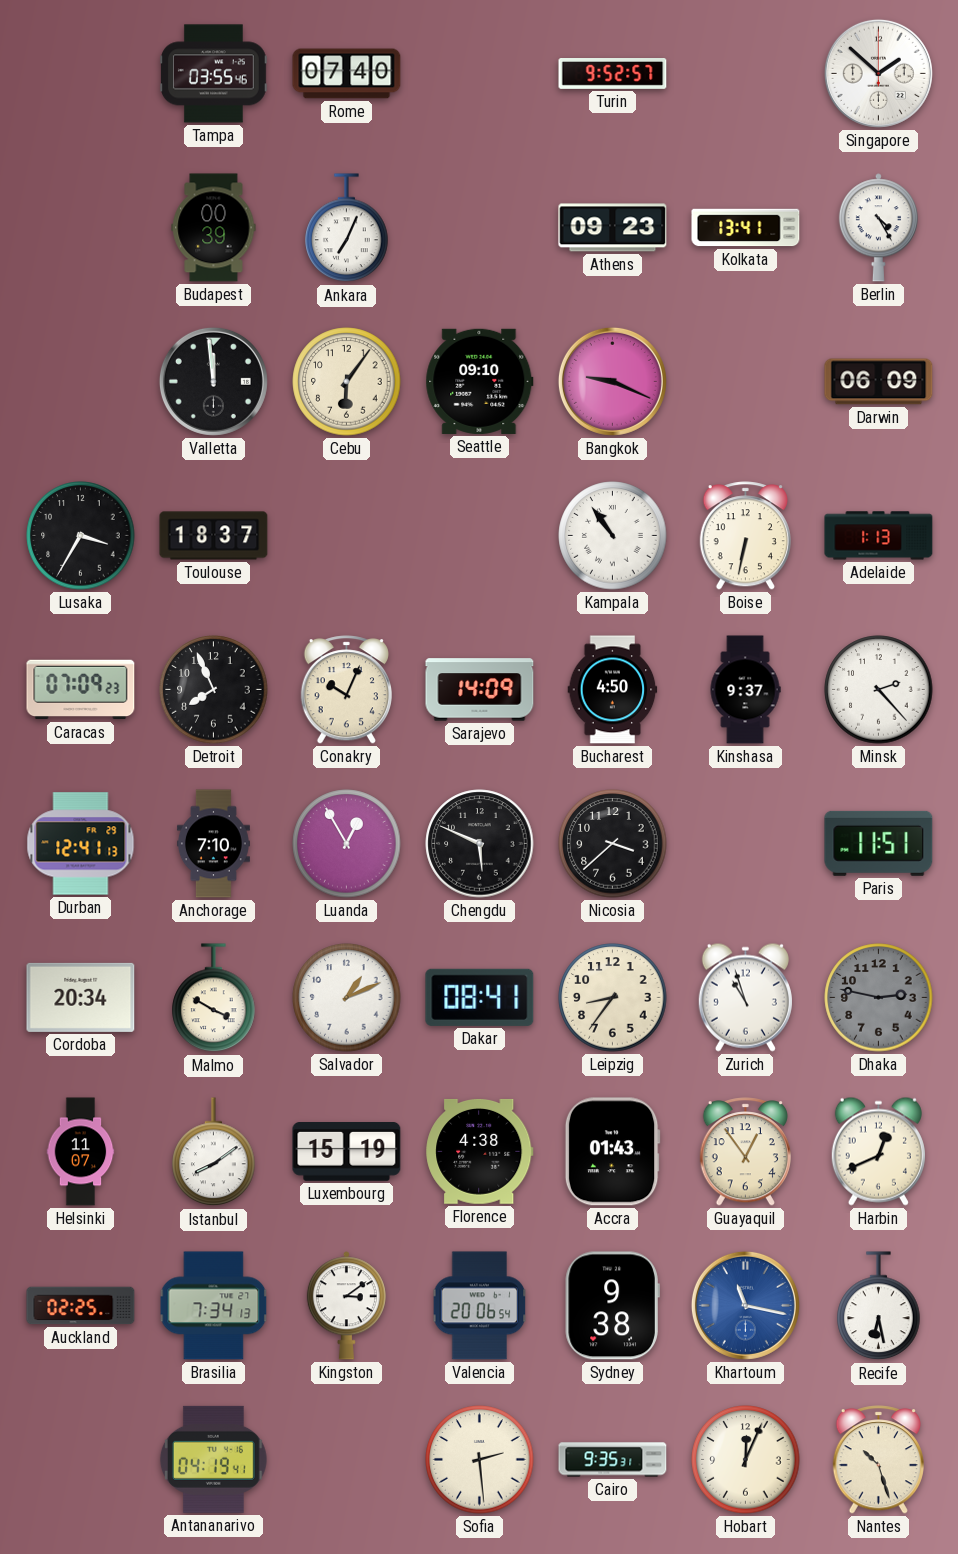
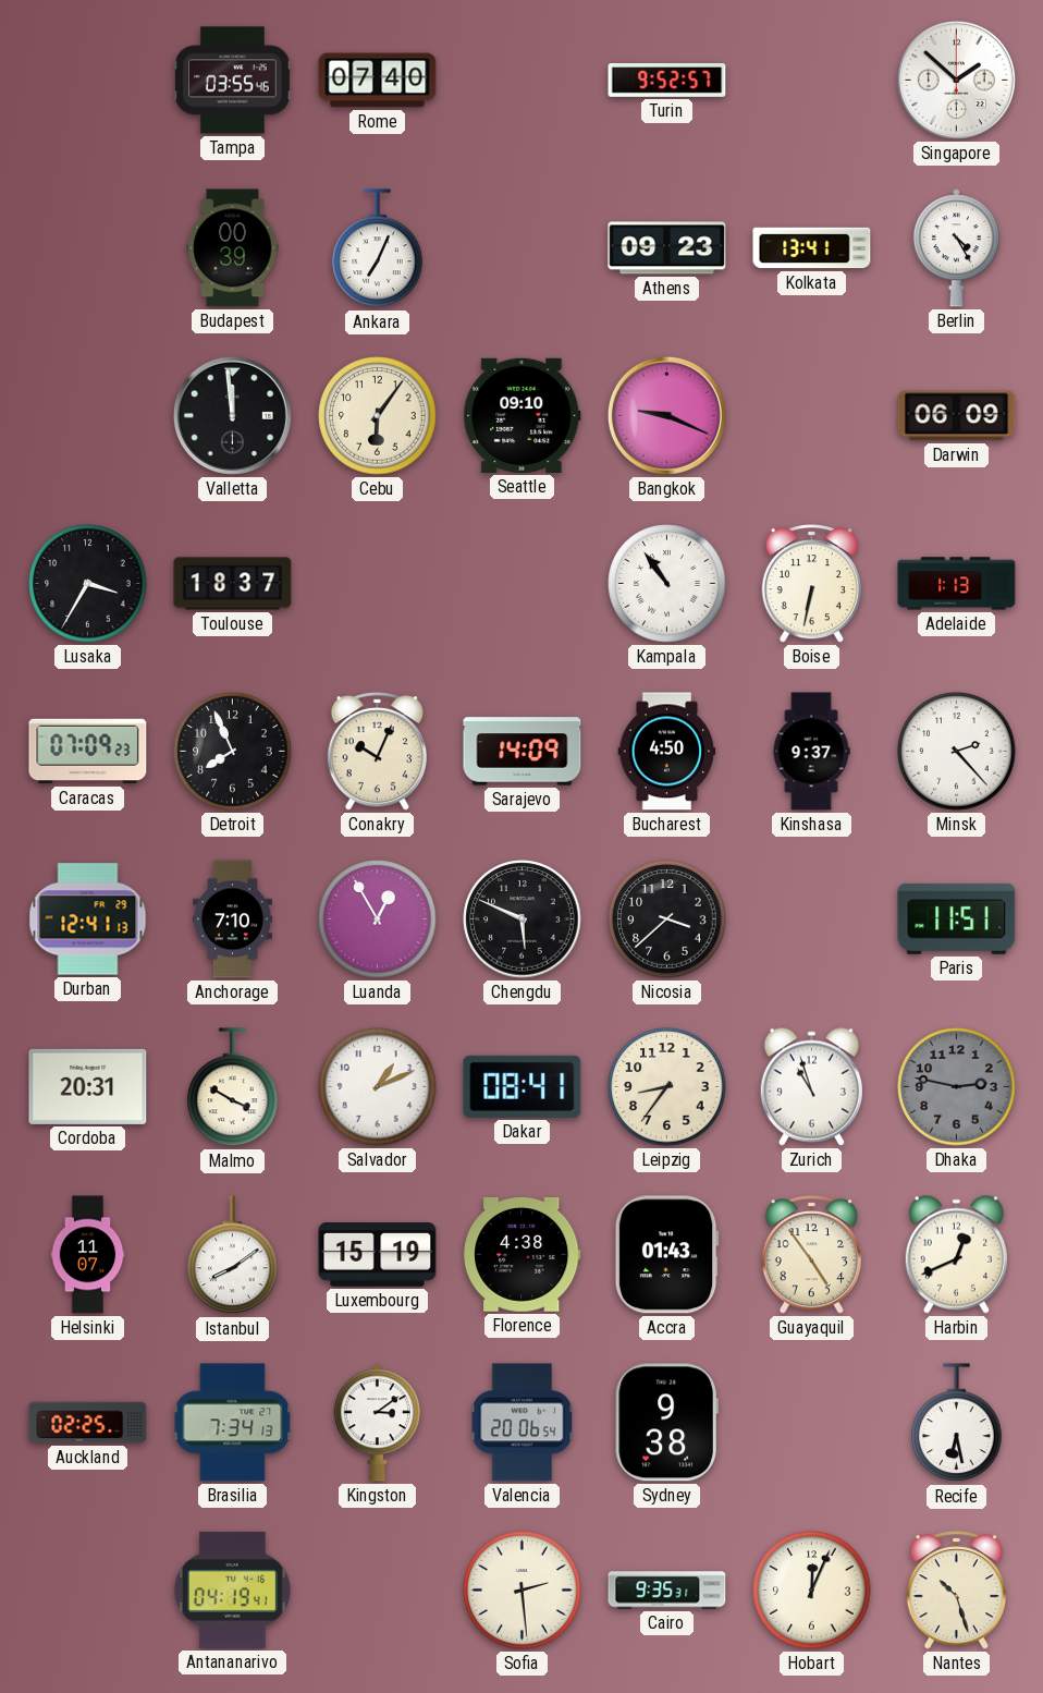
Cordoba: 20:34 -> 20:31 (88, 1086)
Guayaquil: 12:54 -> 4:54 (811, 1255)
Khartoum: 11:17 -> none (745, 1305)
